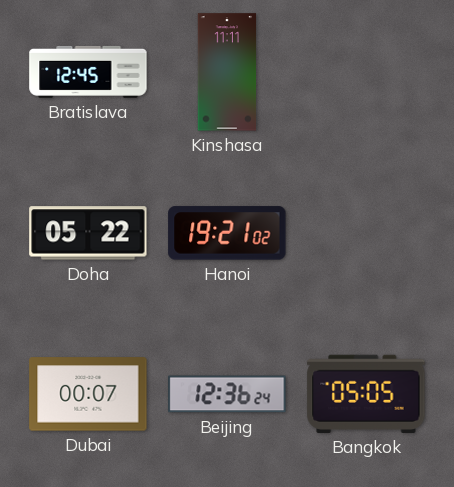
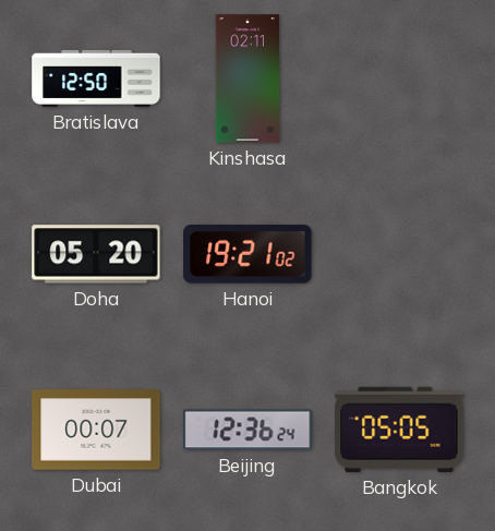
Bratislava: 12:45 -> 12:50 (96, 79)
Kinshasa: 11:11 -> 02:11 (247, 79)
Doha: 05:22 -> 05:20 (96, 254)
